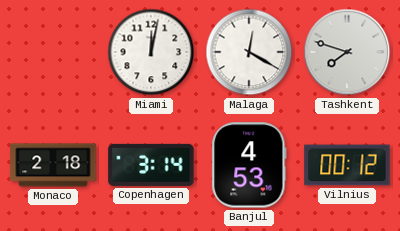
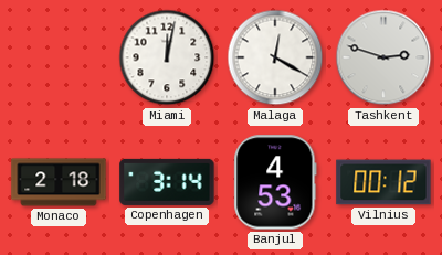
Tashkent: 7:48 -> 2:48 (383, 57)
